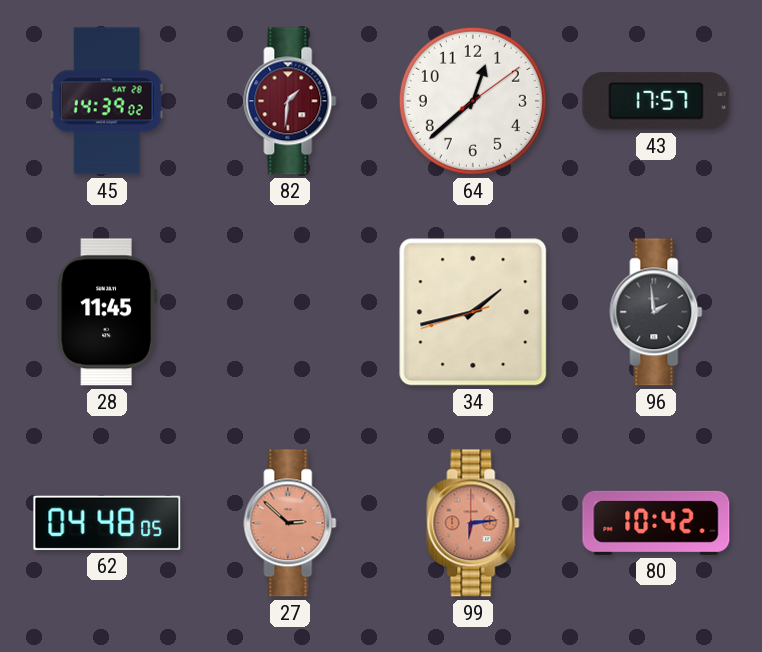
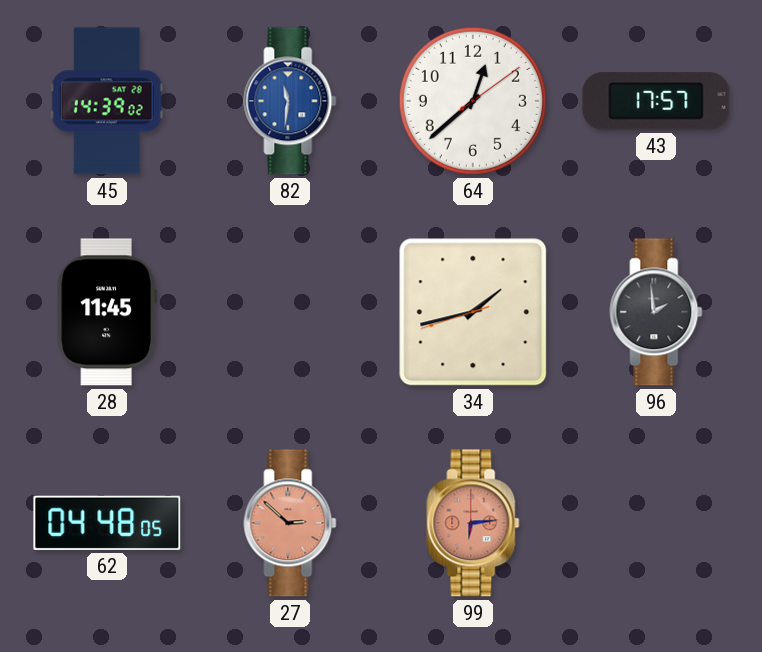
82: 1:31 -> 11:31 (290, 101)
82 dial: burgundy -> blue (290, 101)
80: 10:42 -> none (656, 523)
